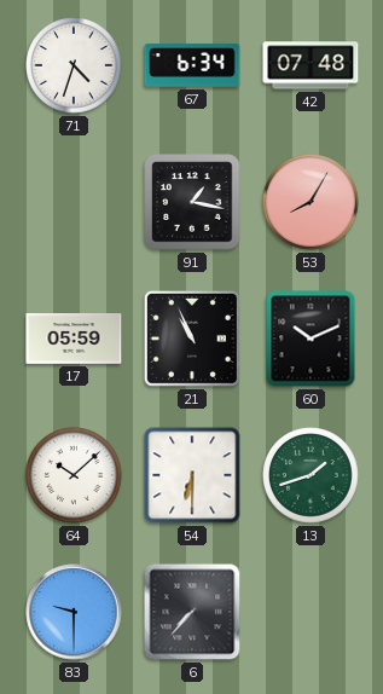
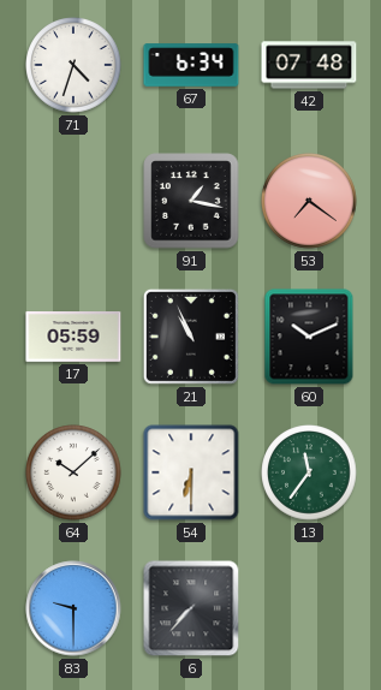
53: 8:05 -> 7:21 (309, 201)
13: 1:42 -> 11:36 (309, 472)
